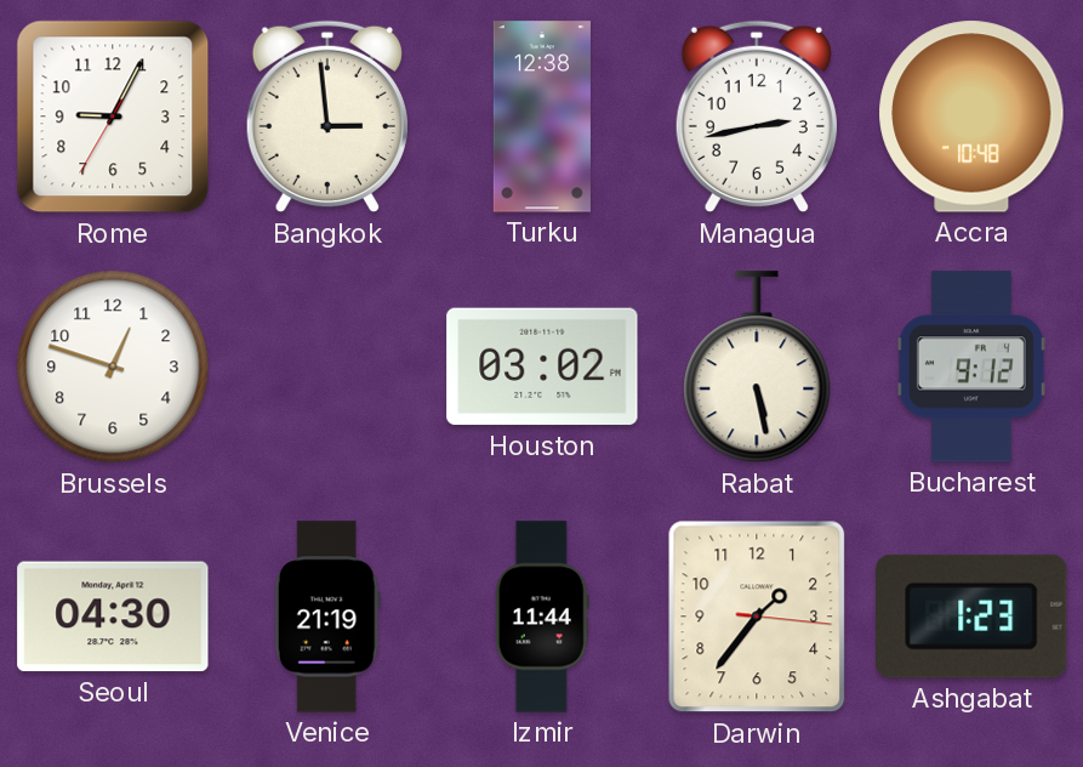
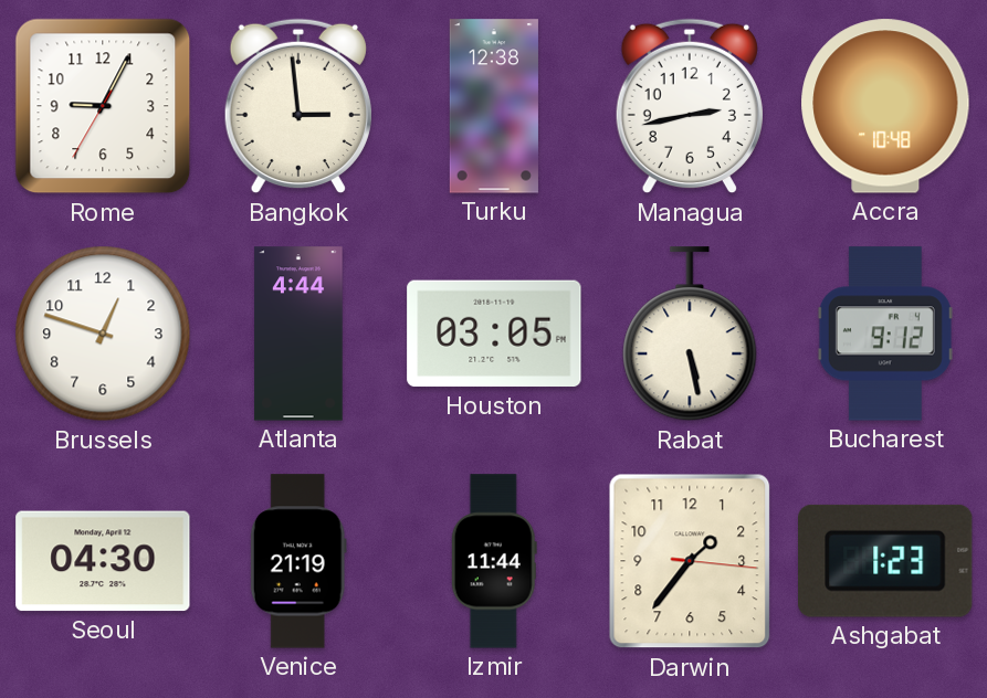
Atlanta: none -> 4:44 (298, 334)
Houston: 03:02 -> 03:05 (494, 334)
